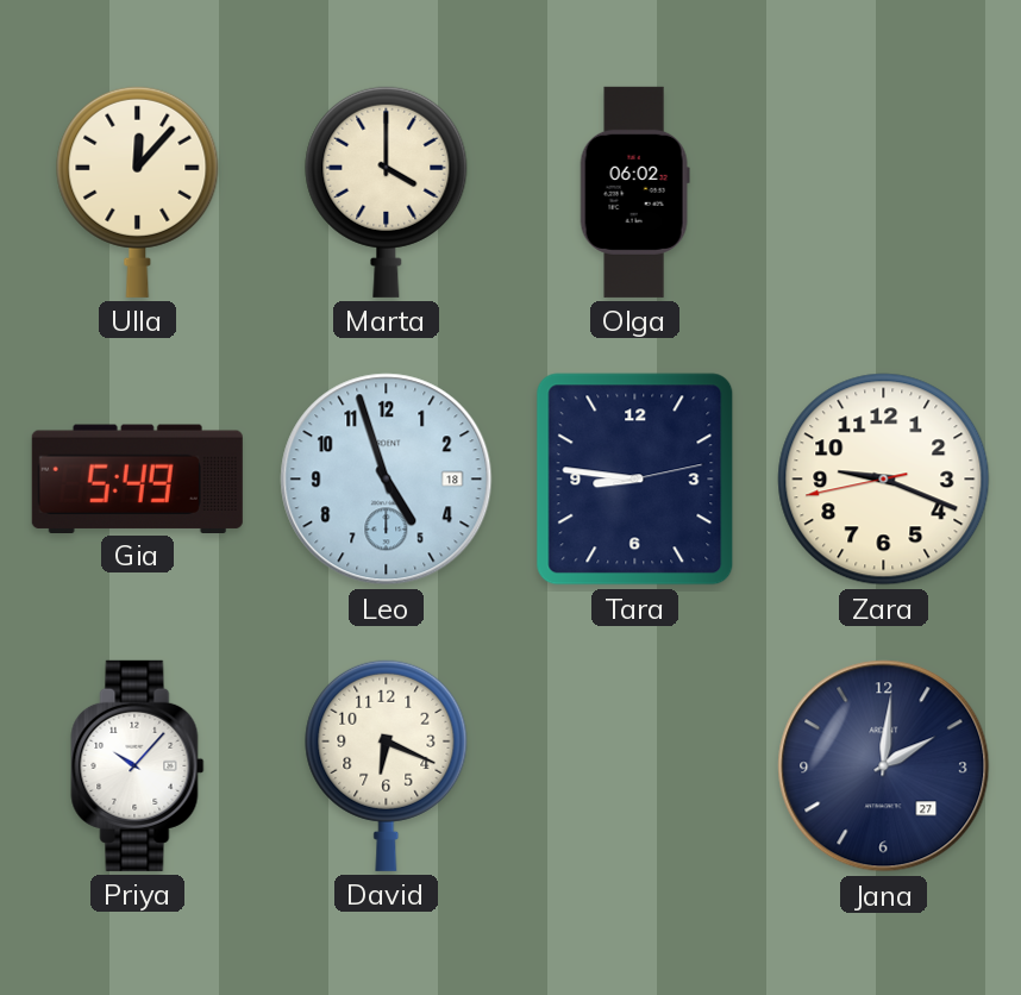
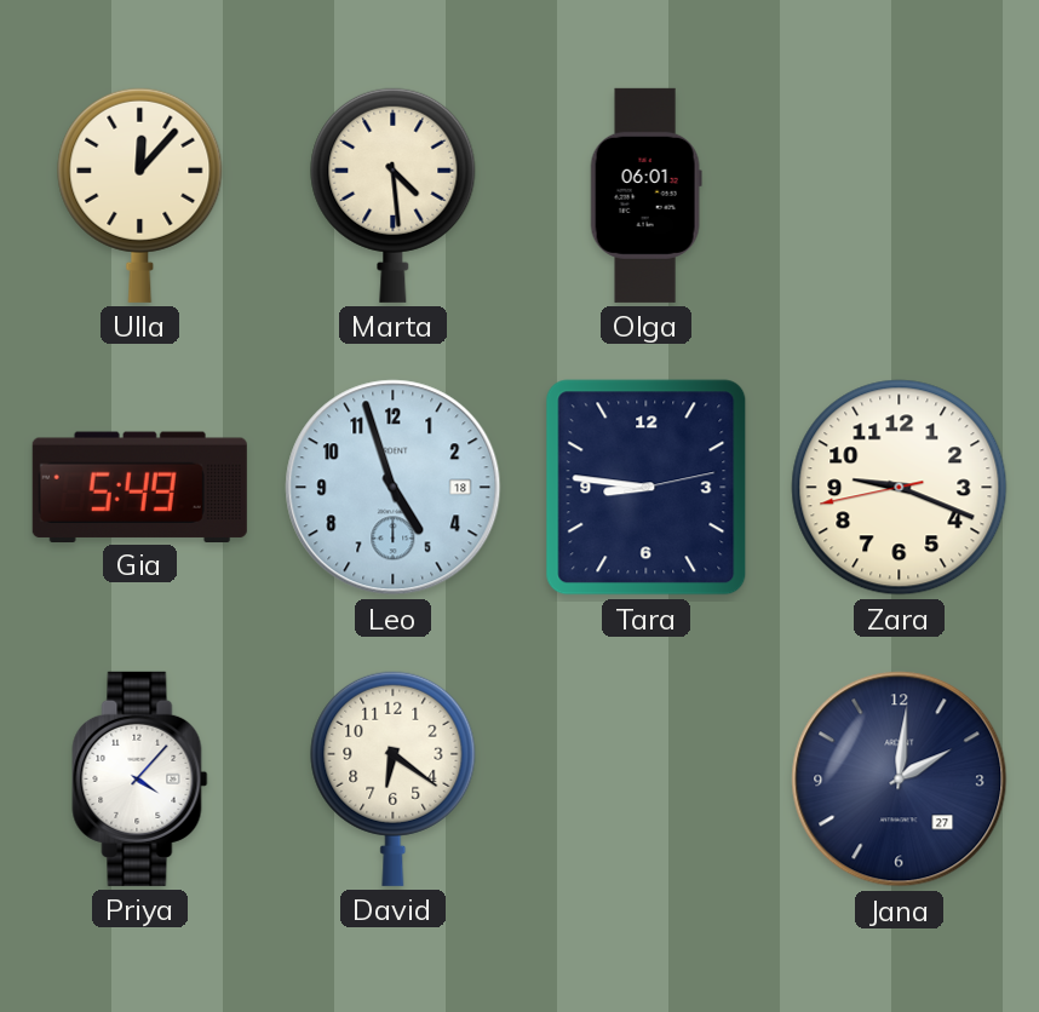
Marta: 4:00 -> 4:29 (394, 195)
Olga: 06:02 -> 06:01 (645, 195)
Priya: 10:07 -> 4:07 (140, 778)
David: 6:19 -> 6:21 (394, 778)
